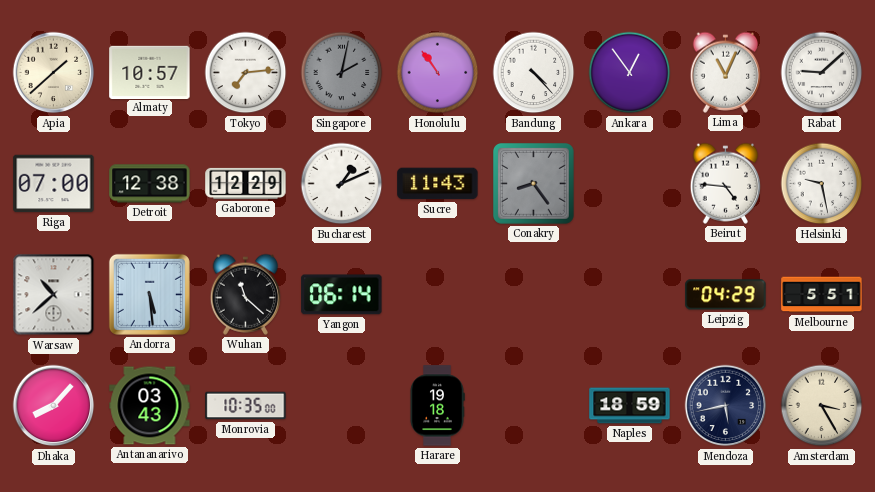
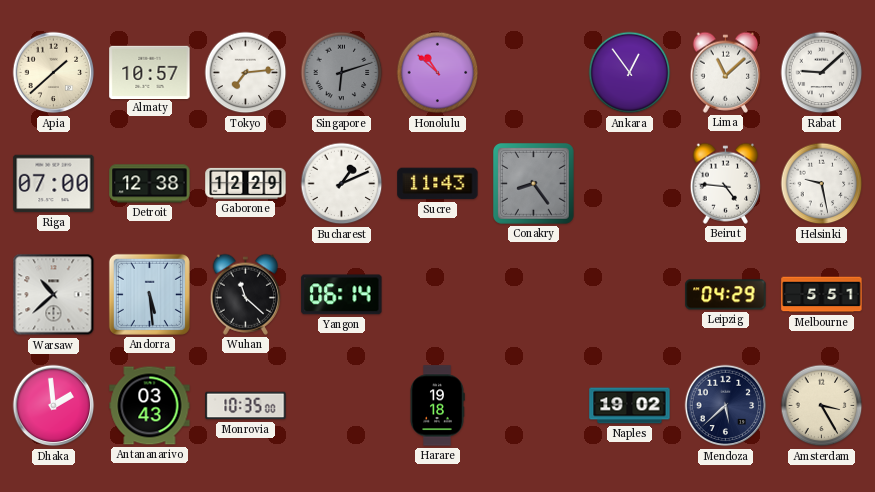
Singapore: 2:02 -> 6:12 (342, 73)
Honolulu: 10:54 -> 10:52 (438, 73)
Bandung: 4:23 -> none (534, 73)
Lima: 11:04 -> 11:08 (726, 72)
Dhaka: 8:07 -> 1:59 (54, 406)
Naples: 18:59 -> 19:02 (630, 406)
Mendoza: 5:43 -> 5:38 (726, 406)
